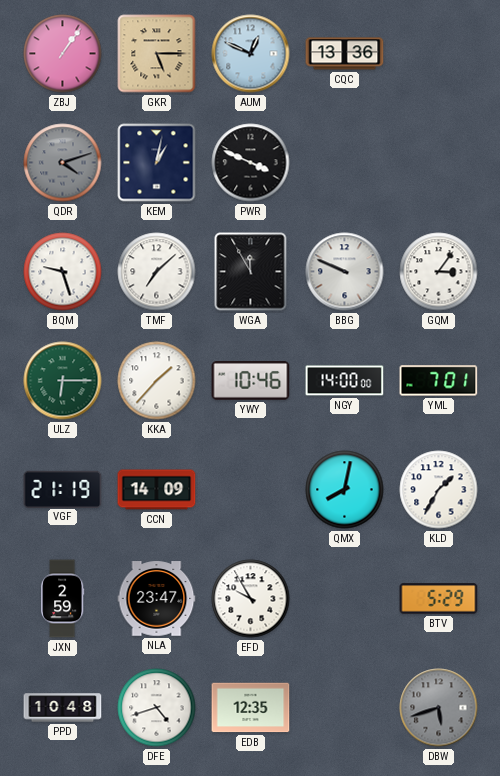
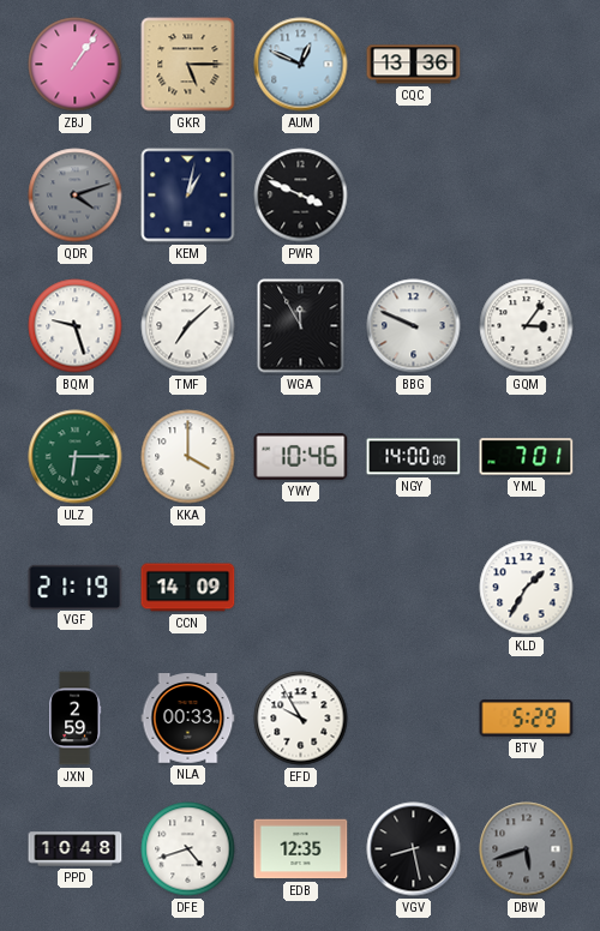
KKA: 1:37 -> 4:00 (188, 457)
QMX: 8:02 -> none (345, 490)
NLA: 23:47 -> 00:33 (188, 719)
VGV: none -> 8:28 (414, 849)
